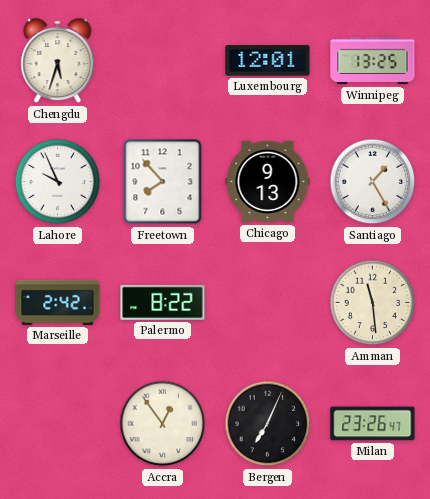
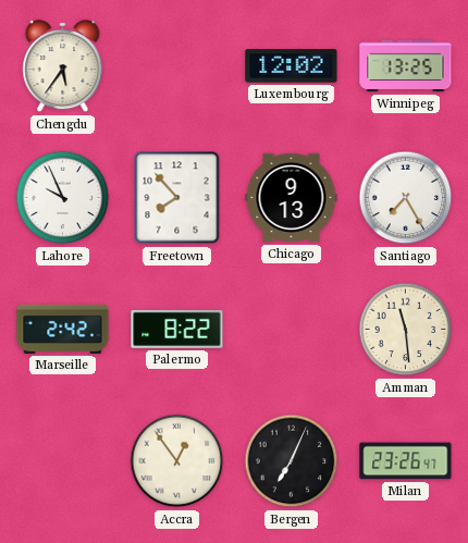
Chengdu: 5:33 -> 5:36 (63, 66)
Luxembourg: 12:01 -> 12:02 (292, 66)
Santiago: 1:25 -> 7:25 (406, 198)
